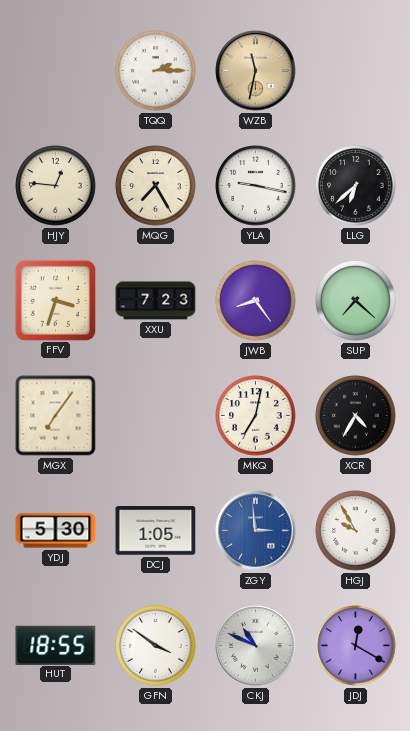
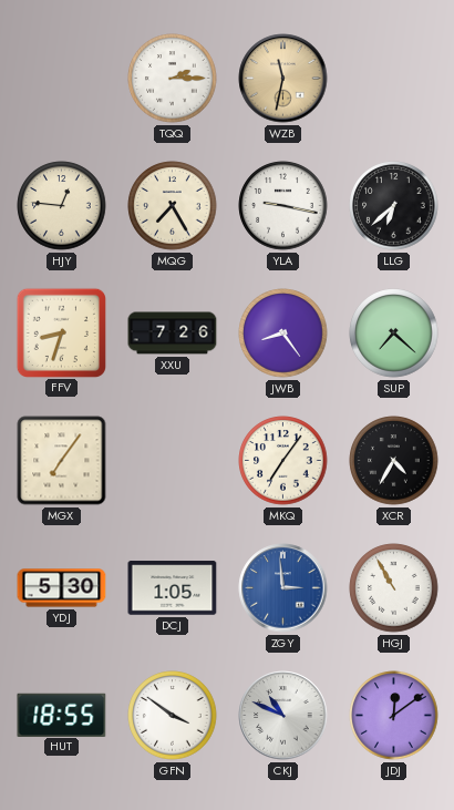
FFV: 3:33 -> 8:33 (61, 332)
XXU: 7:23 -> 7:26 (173, 334)
MKQ: 7:02 -> 7:06 (283, 461)
HGJ: 9:55 -> 10:55 (394, 588)
JDJ: 12:20 -> 12:09 (394, 716)
